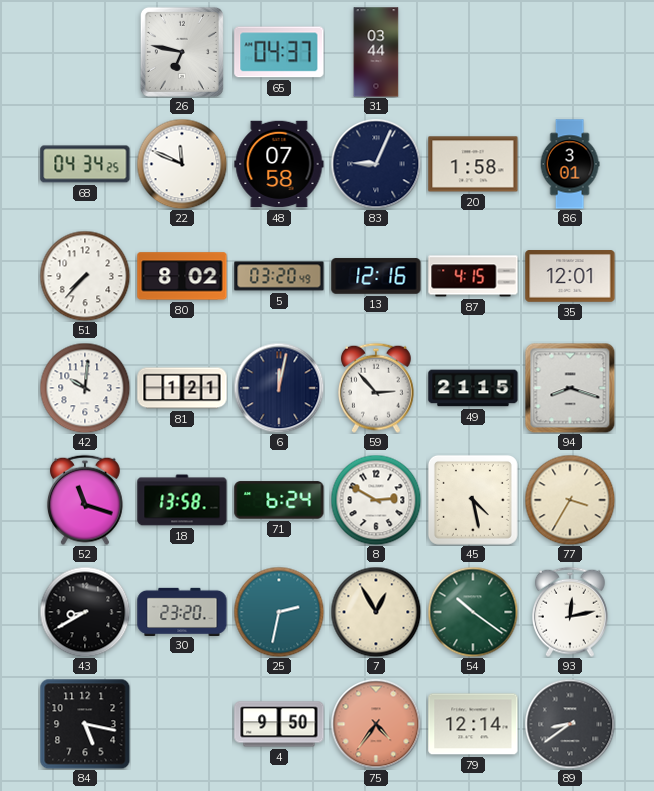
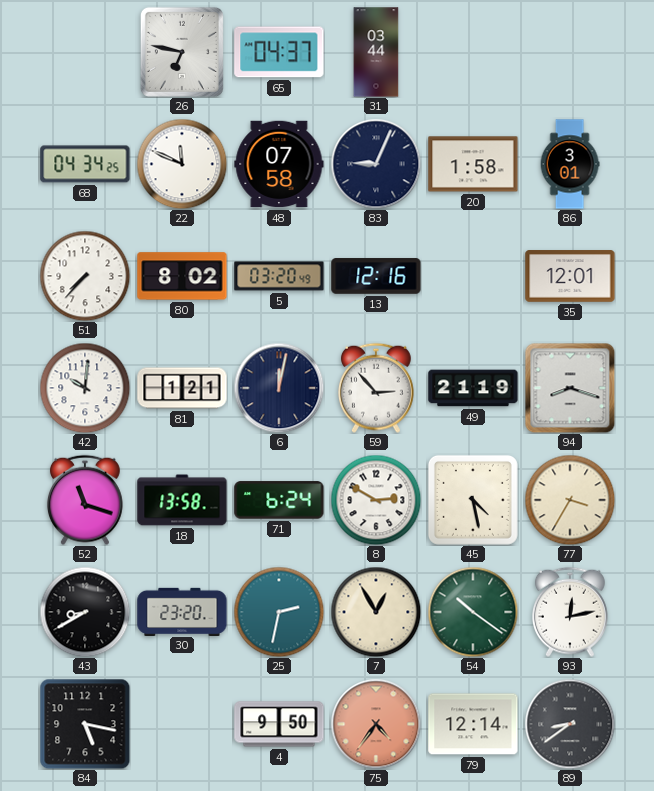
87: 4:15 -> none (473, 276)
49: 21:15 -> 21:19 (473, 388)
